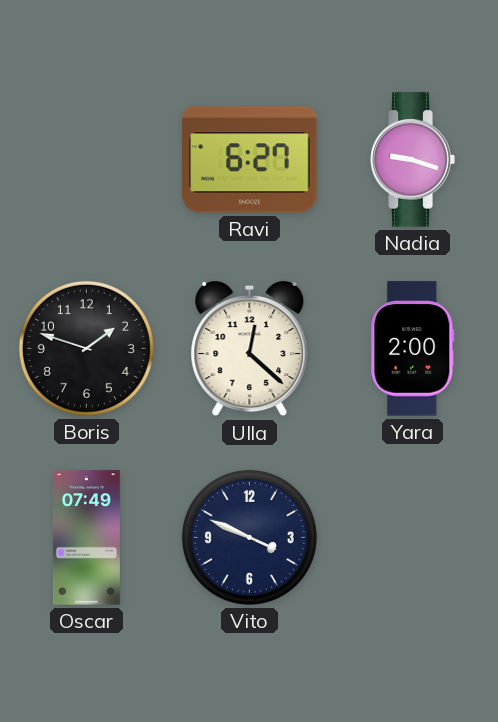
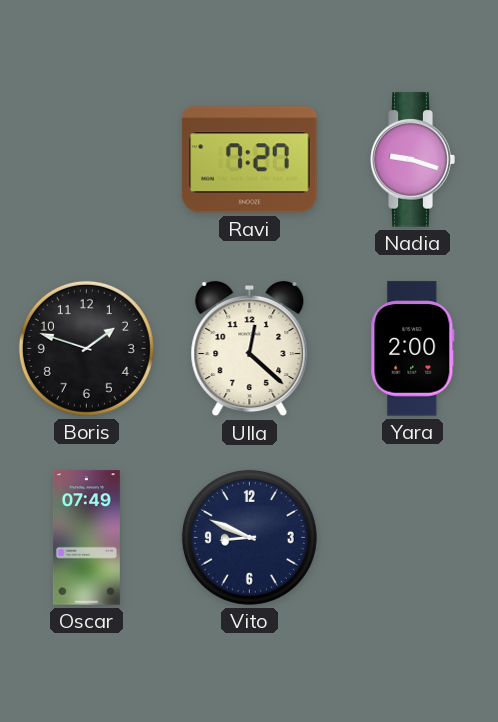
Ravi: 6:27 -> 7:27 (250, 160)
Vito: 3:49 -> 8:49 (249, 537)
